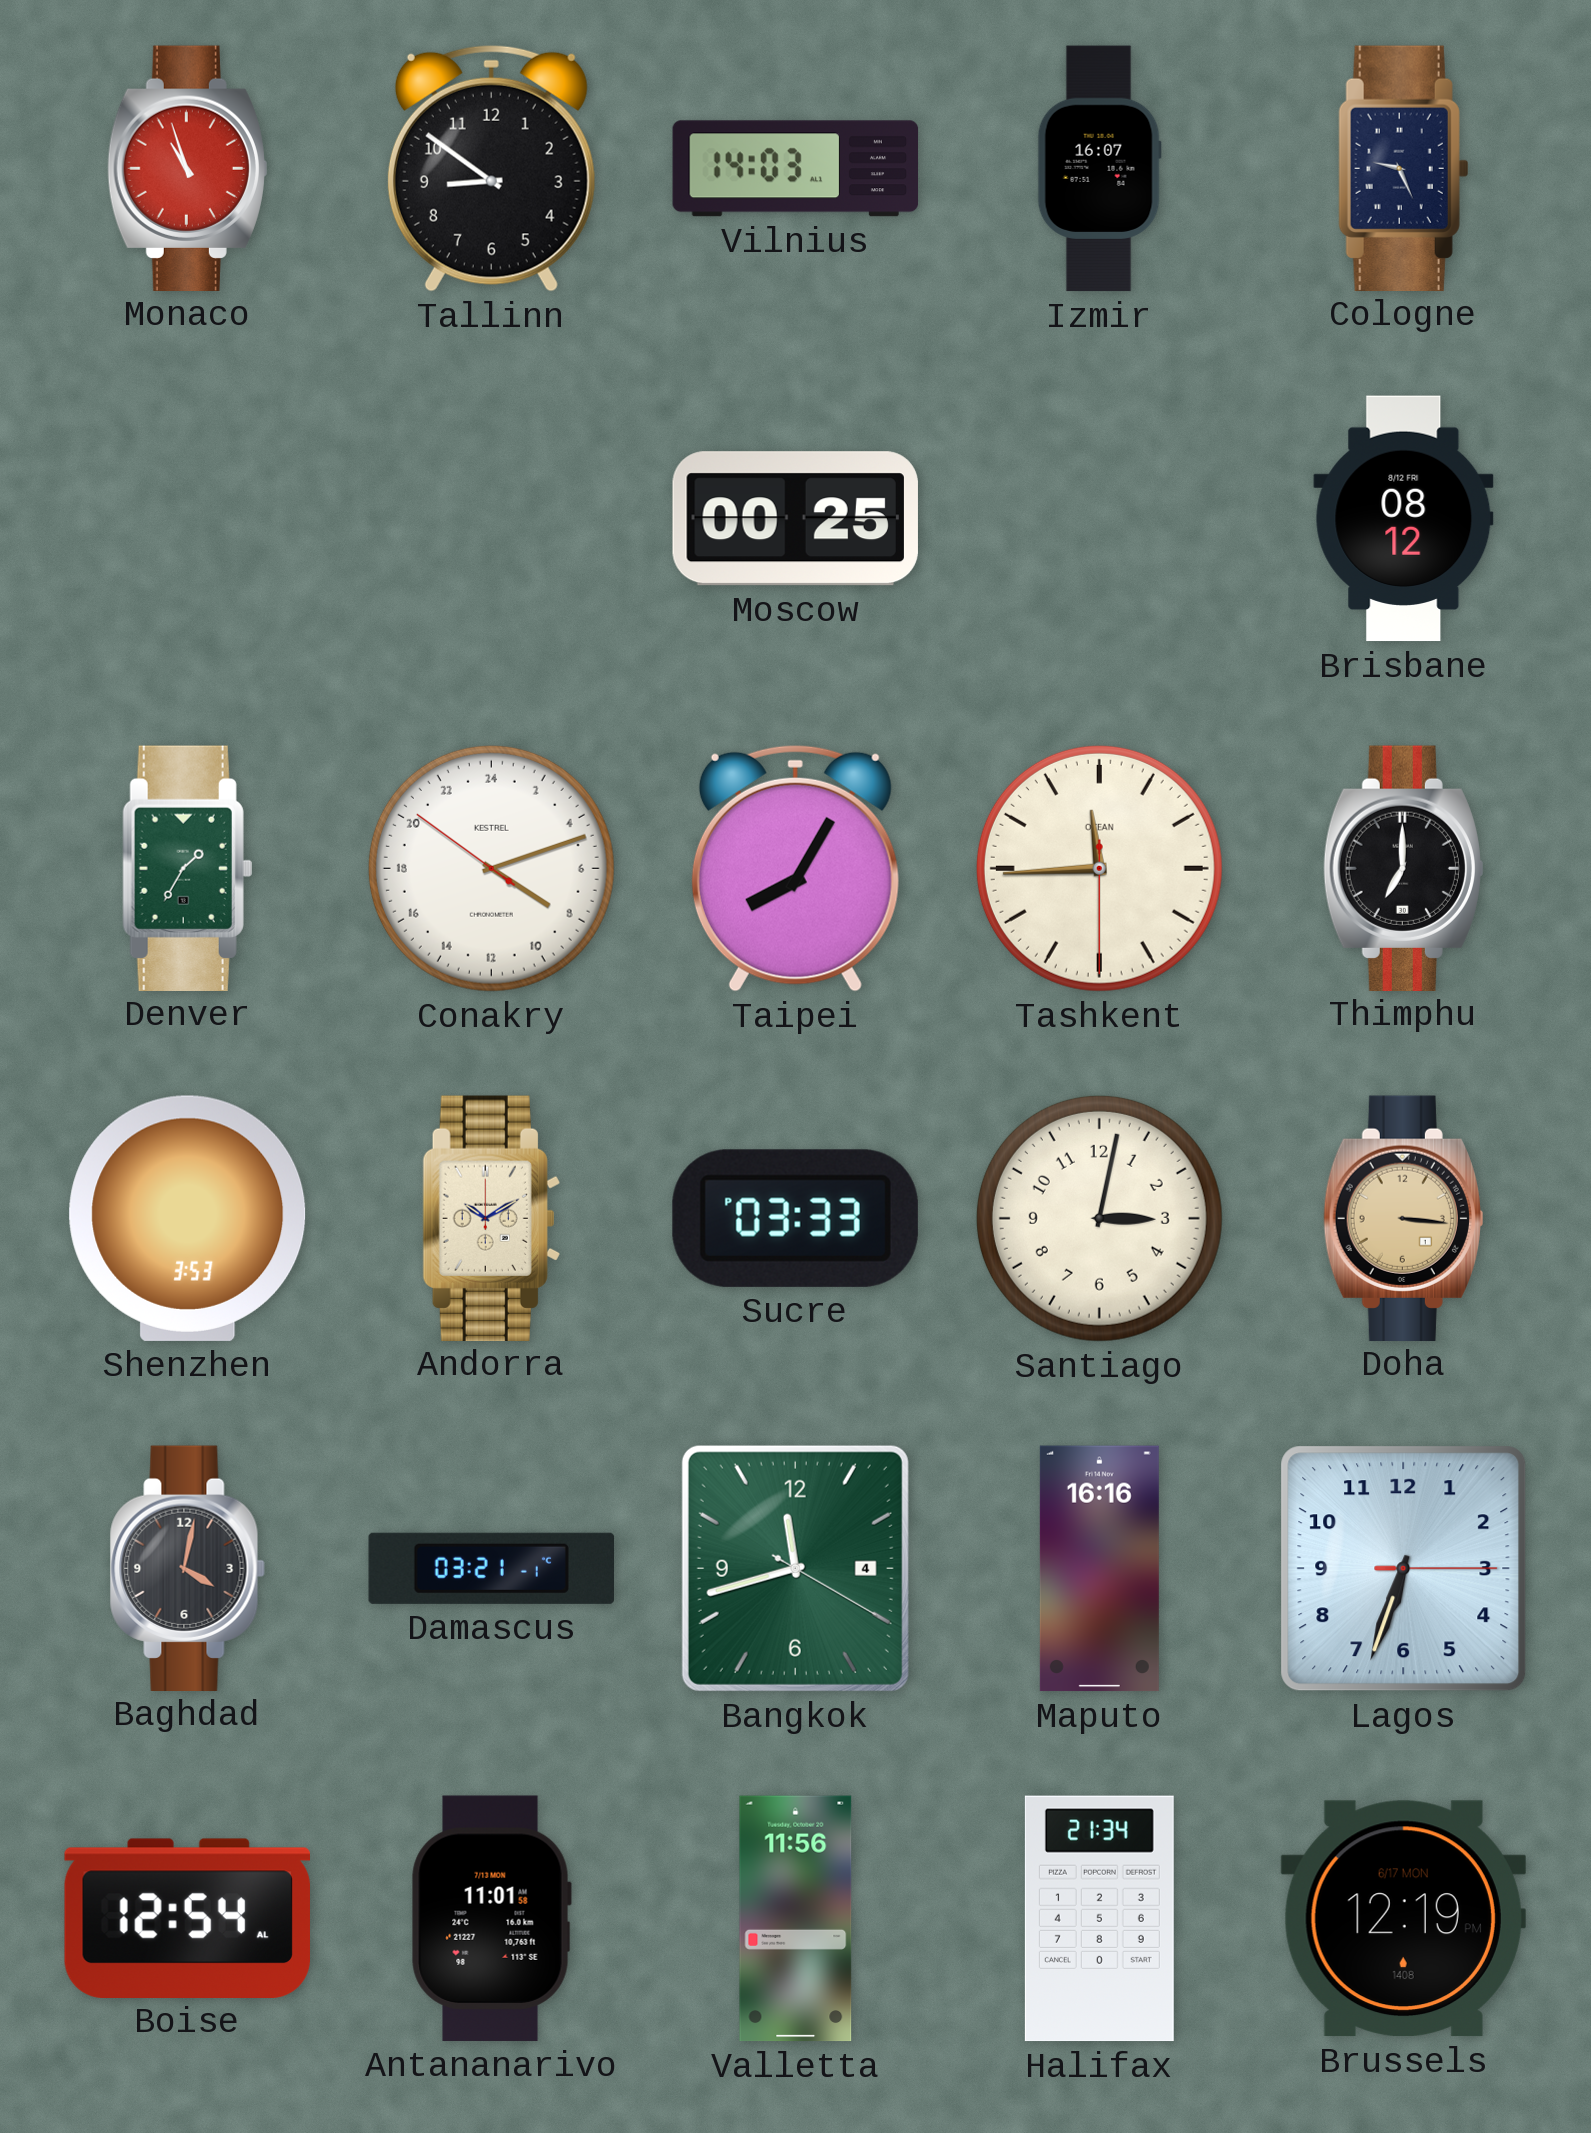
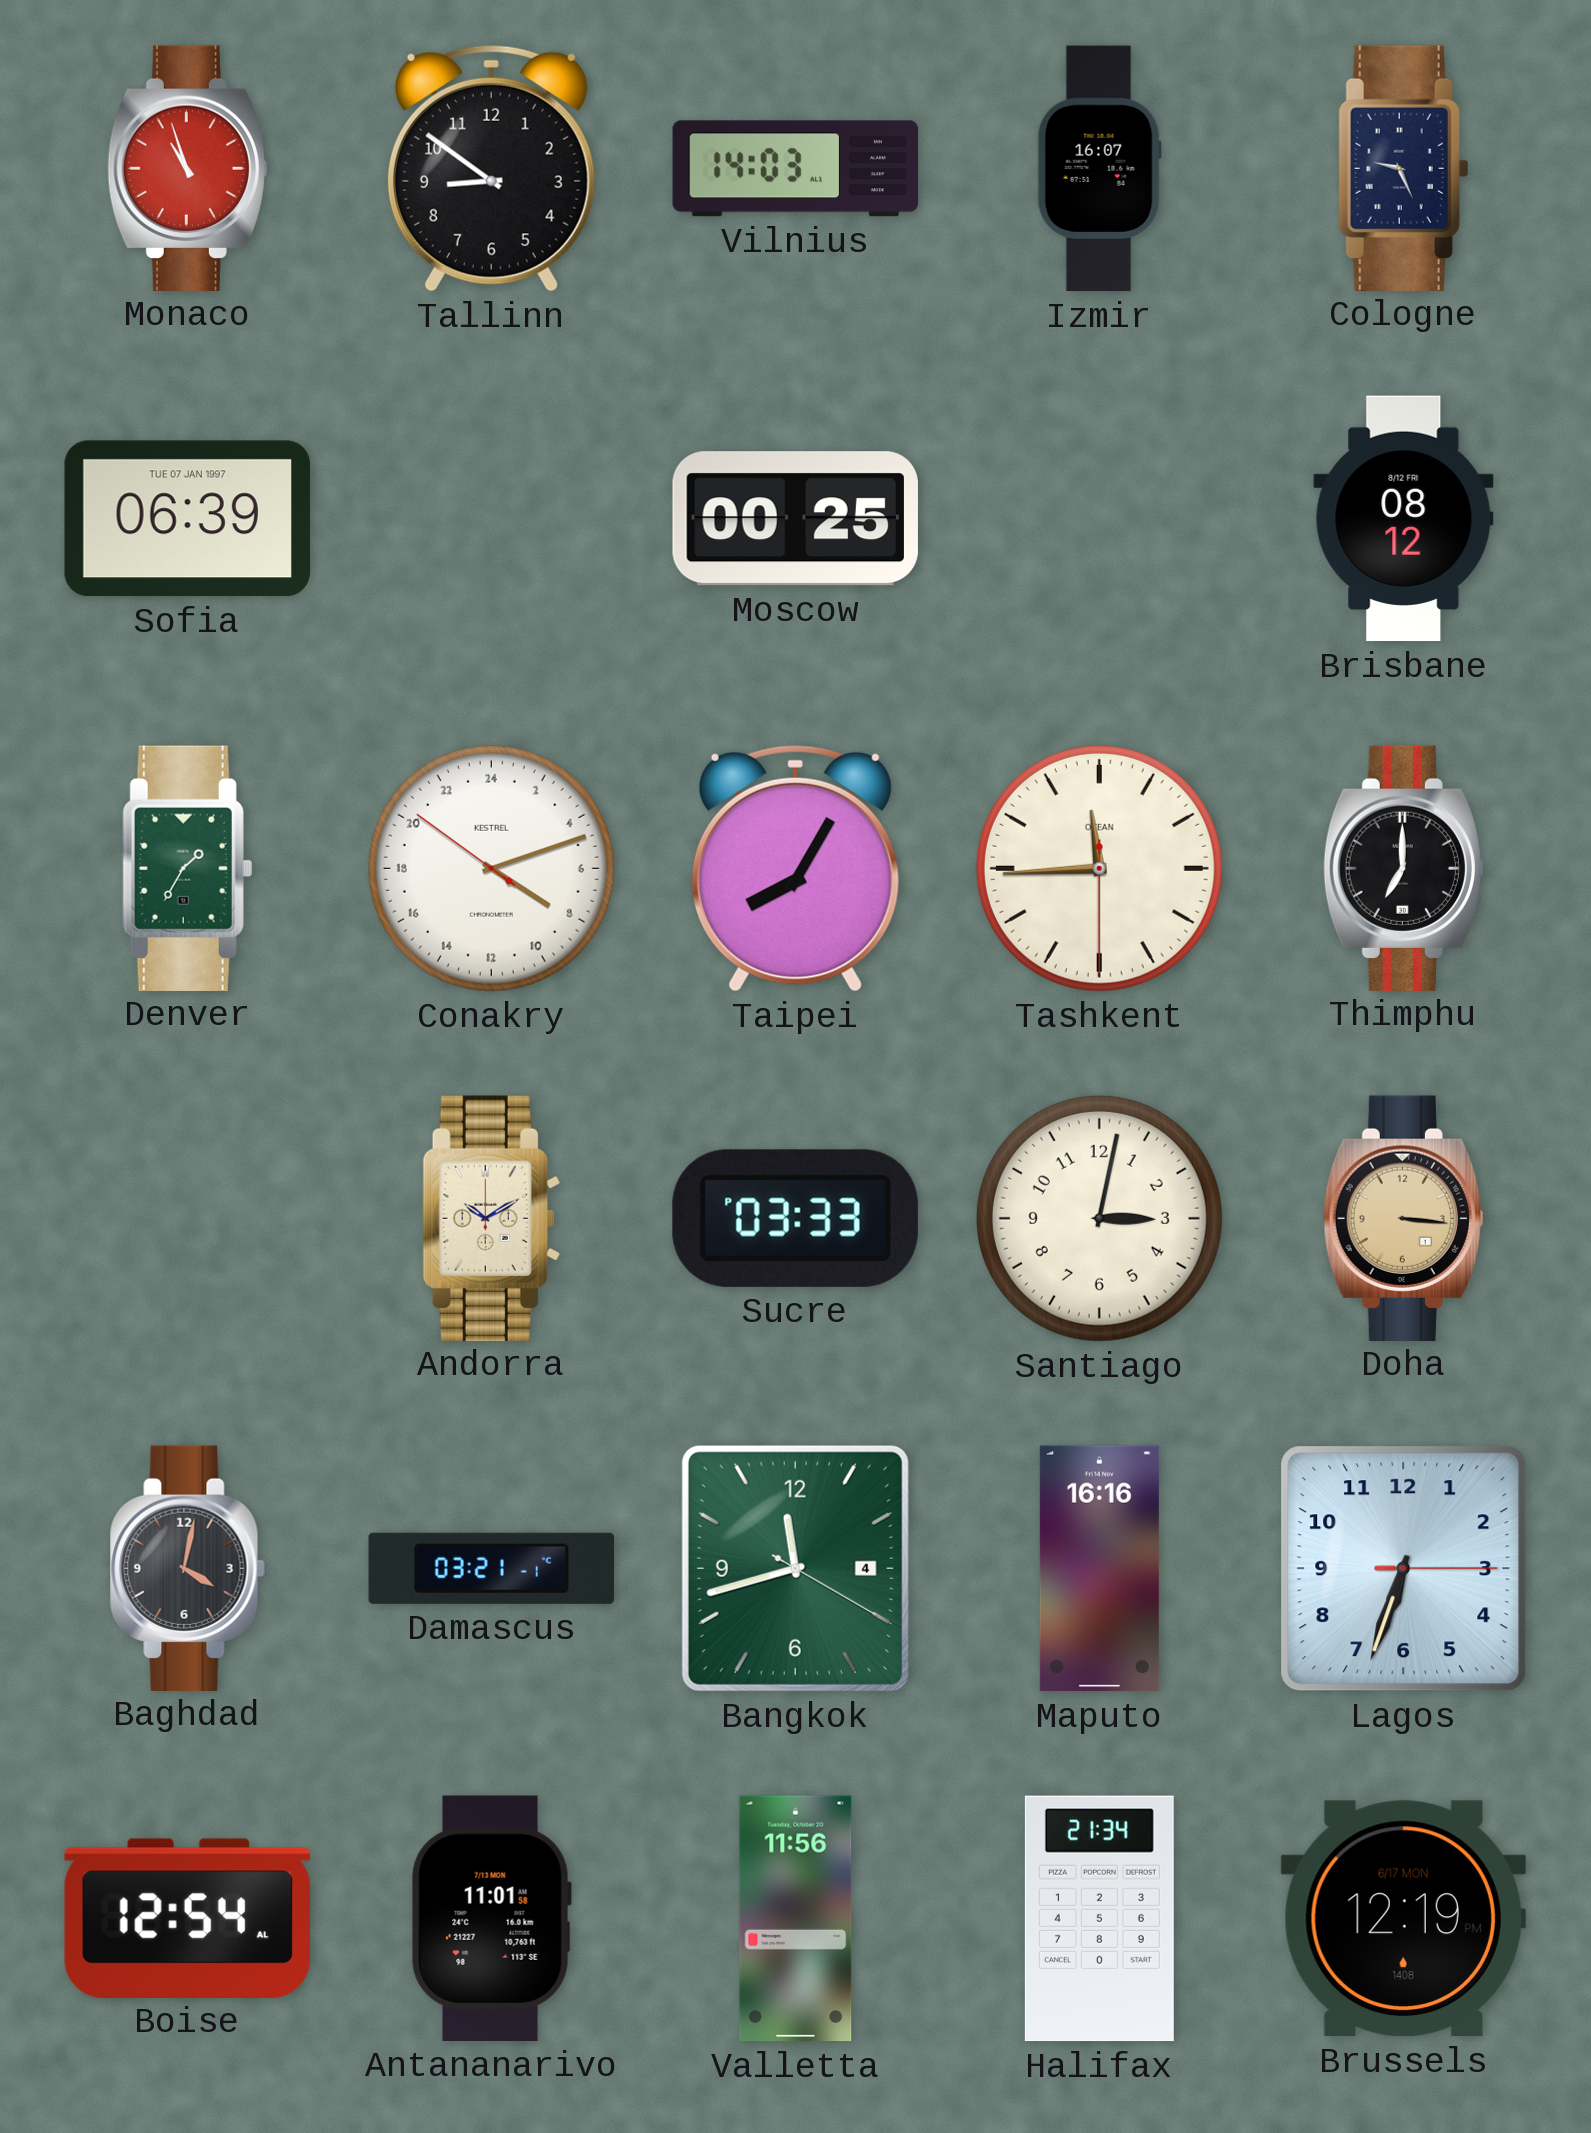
Sofia: none -> 06:39 (187, 519)
Shenzhen: 3:53 -> none (188, 1218)
